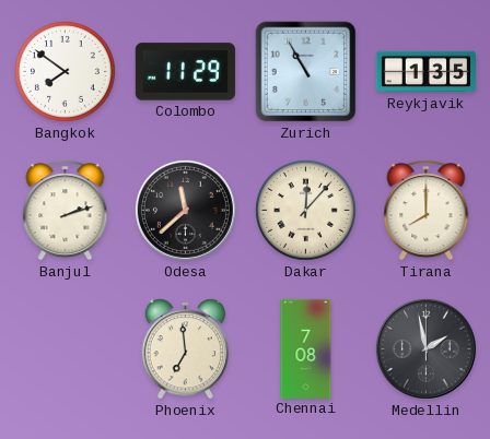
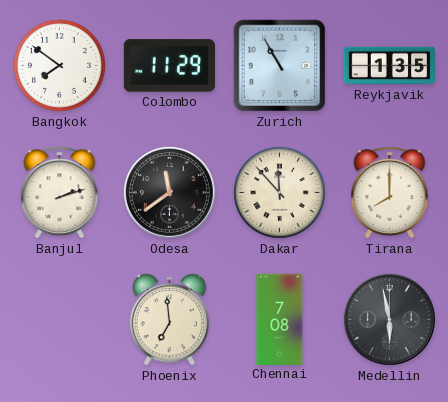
Odesa: 11:38 -> 11:39 (169, 192)
Dakar: 12:07 -> 11:53 (279, 192)
Medellin: 1:58 -> 5:58 (389, 319)
